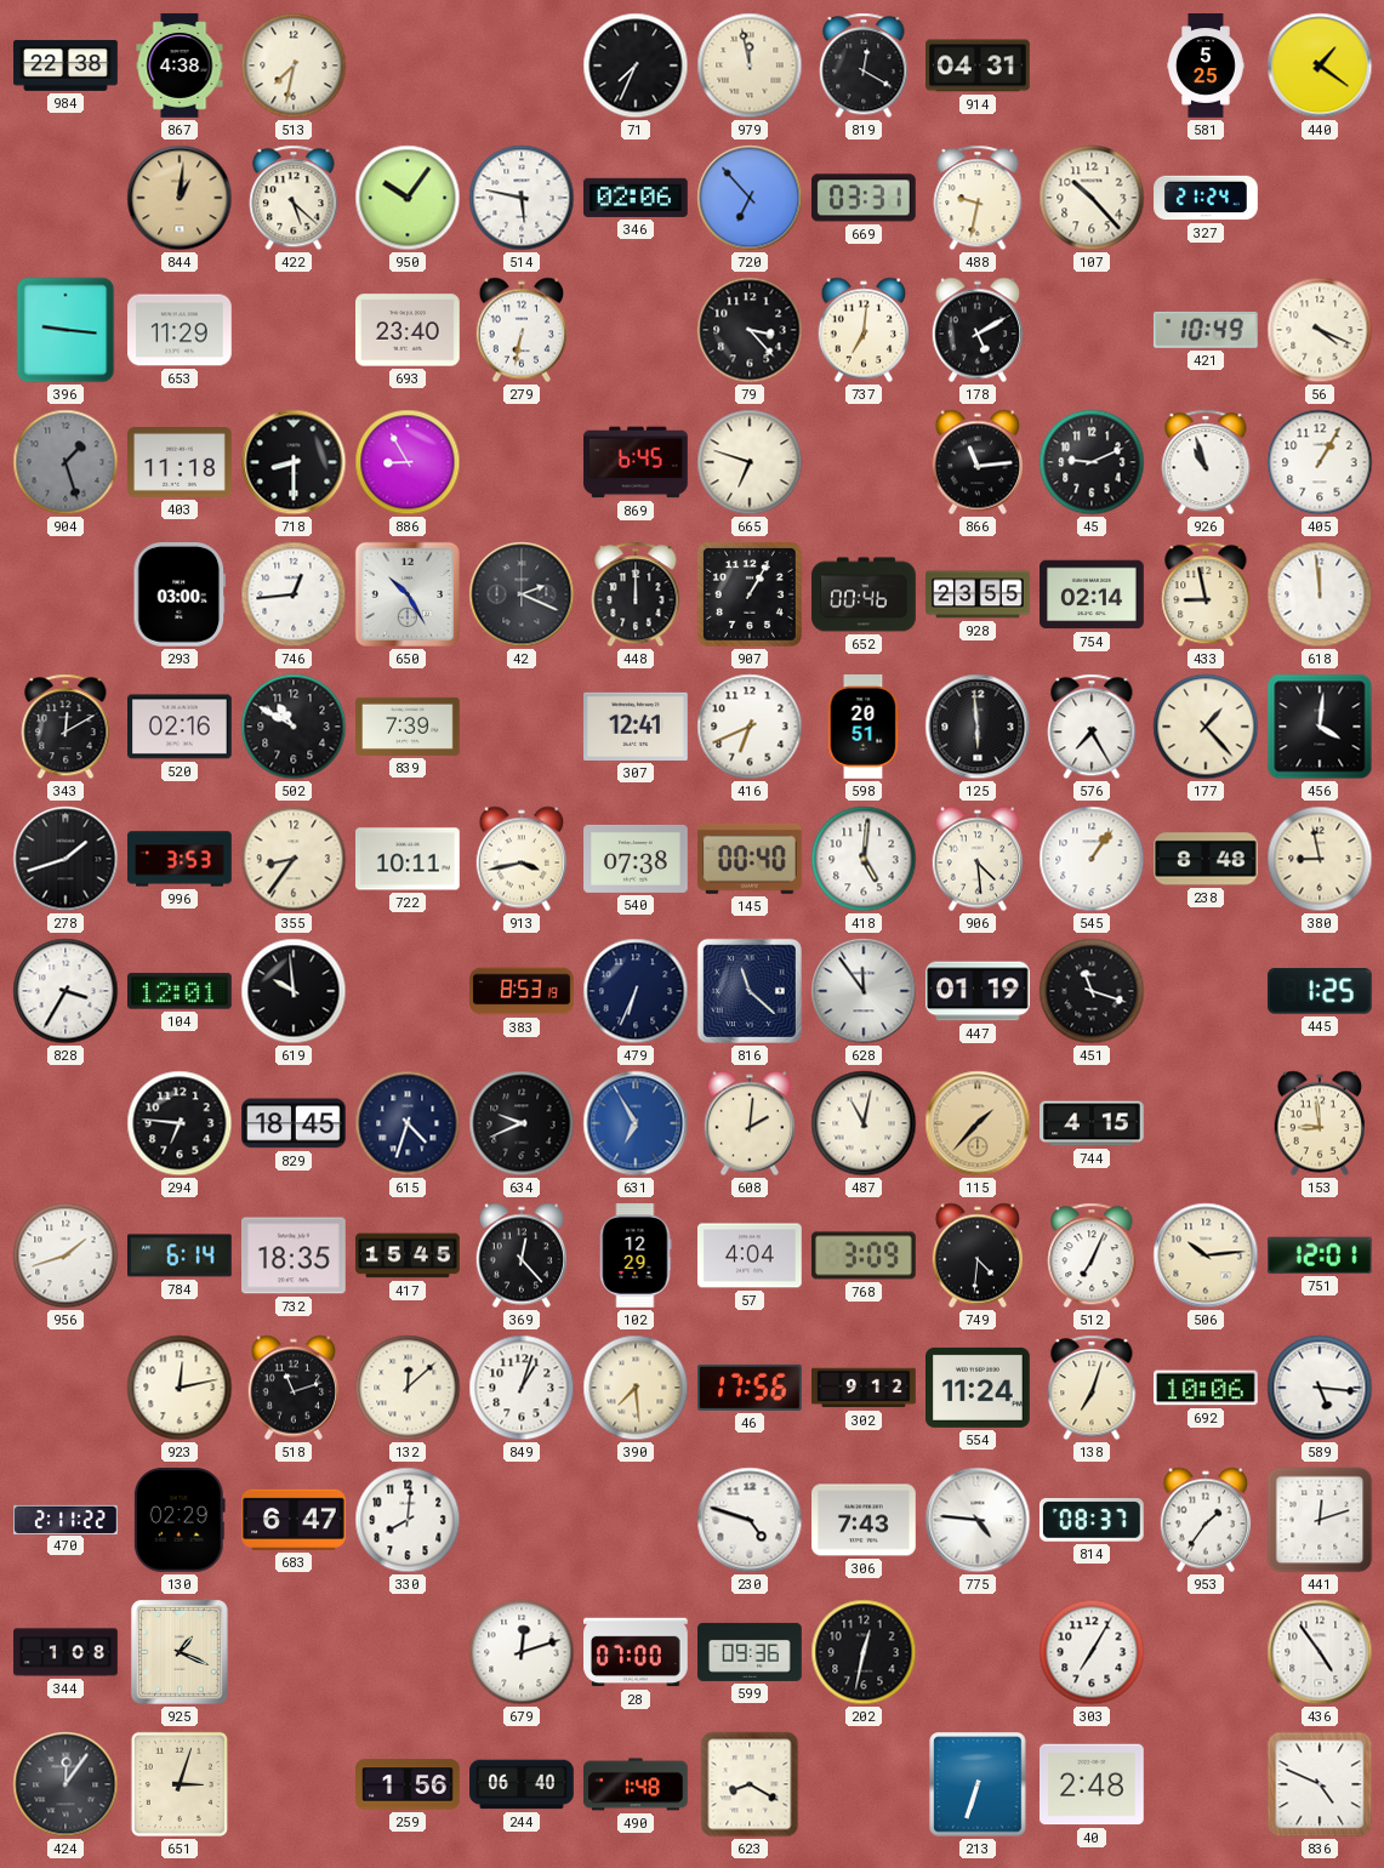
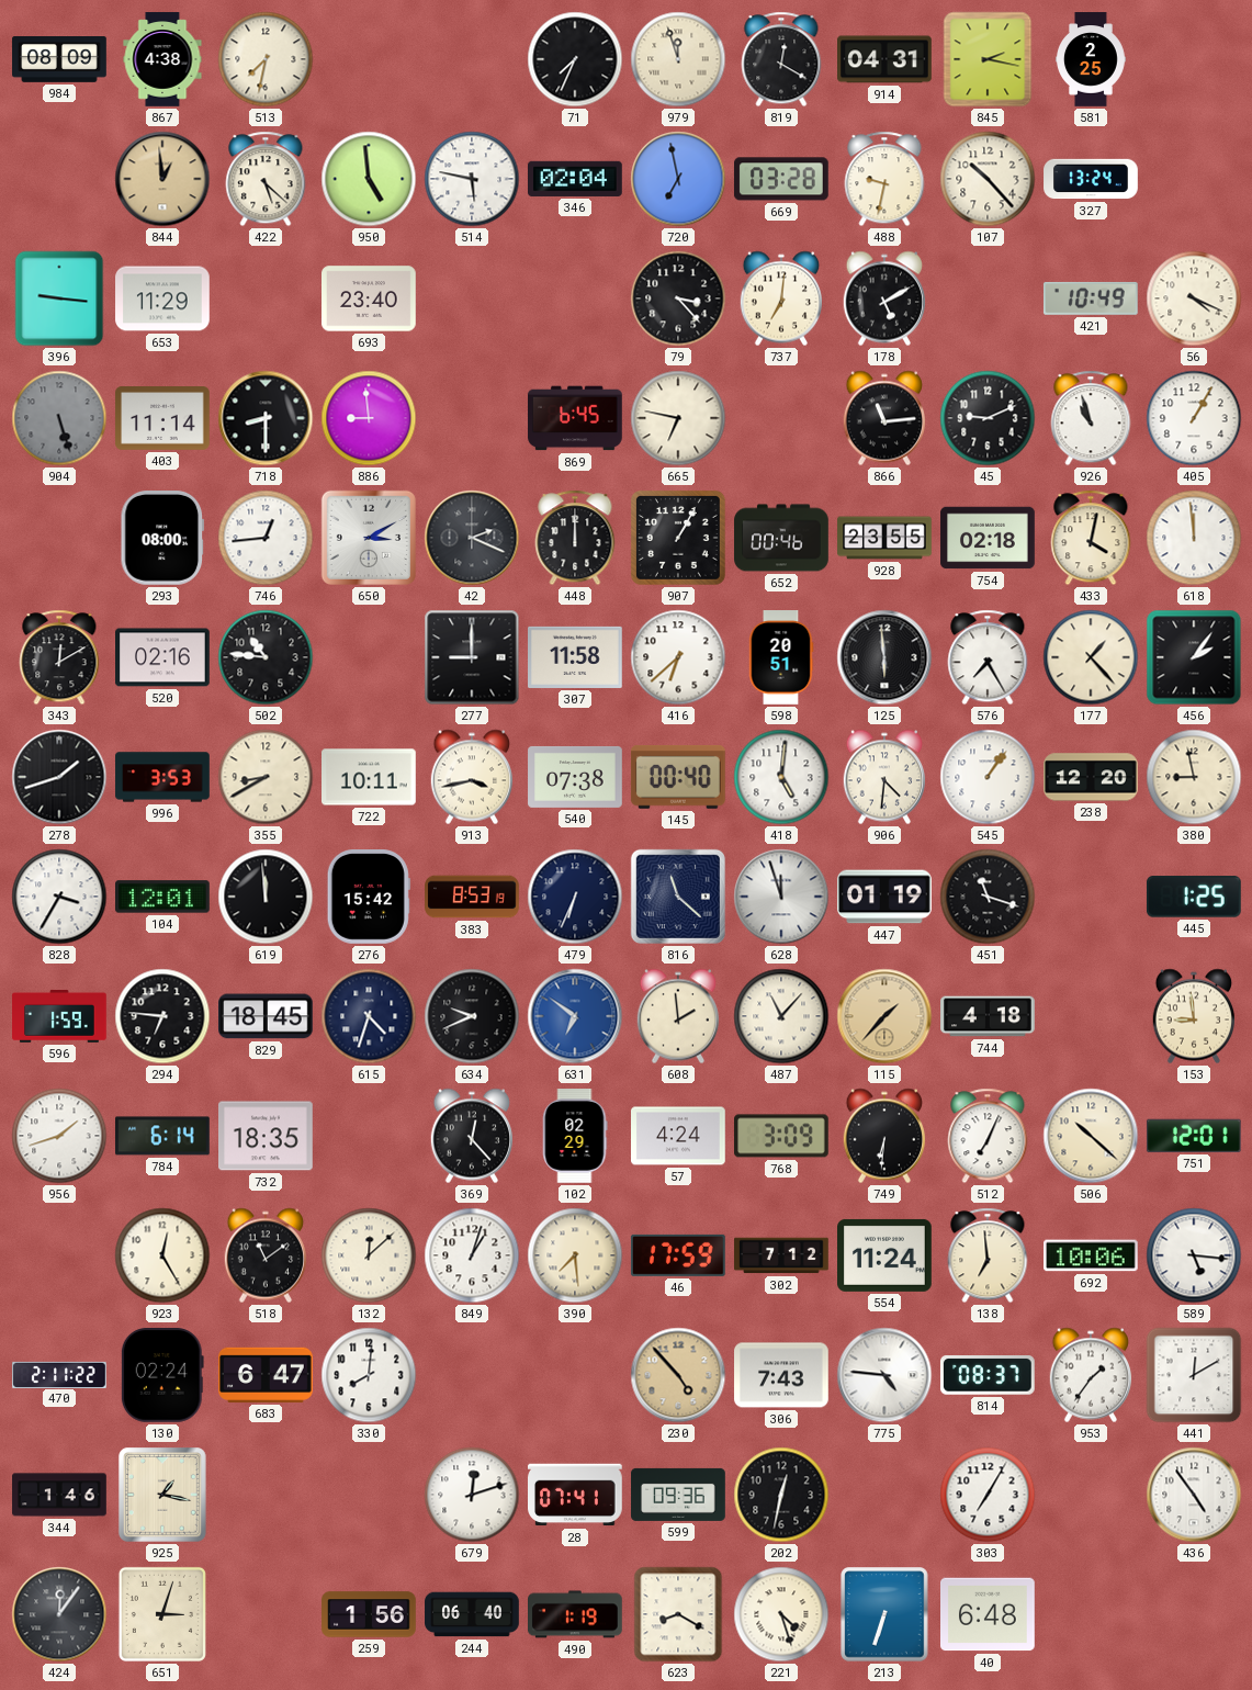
984: 22:38 -> 08:09 (59, 60)
979: 11:58 -> 11:57 (678, 59)
845: none -> 2:17 (988, 59)
581: 5:25 -> 2:25 (1092, 59)
440: 1:21 -> none (1320, 66)
844: 1:01 -> 12:59 (162, 179)
950: 10:06 -> 4:59 (369, 179)
346: 02:06 -> 02:04 (576, 179)
720: 6:53 -> 6:58 (678, 179)
669: 03:31 -> 03:28 (781, 179)
327: 21:24 -> 13:24 (1091, 179)
279: 6:32 -> none (520, 330)
904: 1:27 -> 5:27 (59, 418)
403: 11:18 -> 11:14 (162, 419)
886: 8:55 -> 8:59 (369, 418)
665: 6:48 -> 6:47 (678, 418)
293: 03:00 -> 08:00 (161, 539)
650: 10:25 -> 3:10 (369, 538)
754: 02:14 -> 02:18 (988, 538)
433: 8:58 -> 4:02 (1091, 538)
502: 10:50 -> 10:46 (266, 657)
839: 7:39 -> none (408, 727)
277: none -> 9:00 (472, 657)
307: 12:41 -> 11:58 (576, 657)
416: 6:41 -> 6:38 (678, 657)
456: 4:01 -> 2:06 (1194, 657)
355: 8:36 -> 8:40 (266, 777)
906: 4:29 -> 4:31 (883, 777)
238: 8:48 -> 12:20 (1091, 777)
619: 9:59 -> 11:59 (266, 897)
276: none -> 15:42 (369, 898)
628: 11:54 -> 11:57 (781, 897)
596: none -> 1:59 (59, 1016)
631: 6:55 -> 6:51 (575, 1016)
608: 2:01 -> 1:59 (677, 1016)
487: 11:02 -> 11:07 (781, 1016)
744: 4:15 -> 4:18 (988, 1016)
417: 15:45 -> none (408, 1255)
102: 12:29 -> 02:29 (575, 1137)
57: 4:04 -> 4:24 (678, 1136)
749: 4:31 -> 6:31 (883, 1136)
506: 10:14 -> 10:22 (1091, 1136)
923: 12:13 -> 12:25 (162, 1255)
518: 11:12 -> 11:09 (264, 1255)
46: 17:56 -> 17:59 (678, 1255)
302: 9:12 -> 7:12 (781, 1255)
138: 7:03 -> 6:59 (988, 1255)
130: 02:29 -> 02:24 (162, 1376)
230: 4:48 -> 4:53 (678, 1375)
230 dial: white -> champagne (678, 1375)
441: 12:12 -> 12:10 (1194, 1375)
344: 1:08 -> 1:46 (59, 1495)
925: 1:19 -> 1:17 (162, 1495)
28: 07:00 -> 07:41 (576, 1495)
490: 1:48 -> 1:19 (576, 1614)
221: none -> 4:27 (781, 1614)
40: 2:48 -> 6:48 (989, 1614)
836: 4:49 -> none (1320, 1784)
